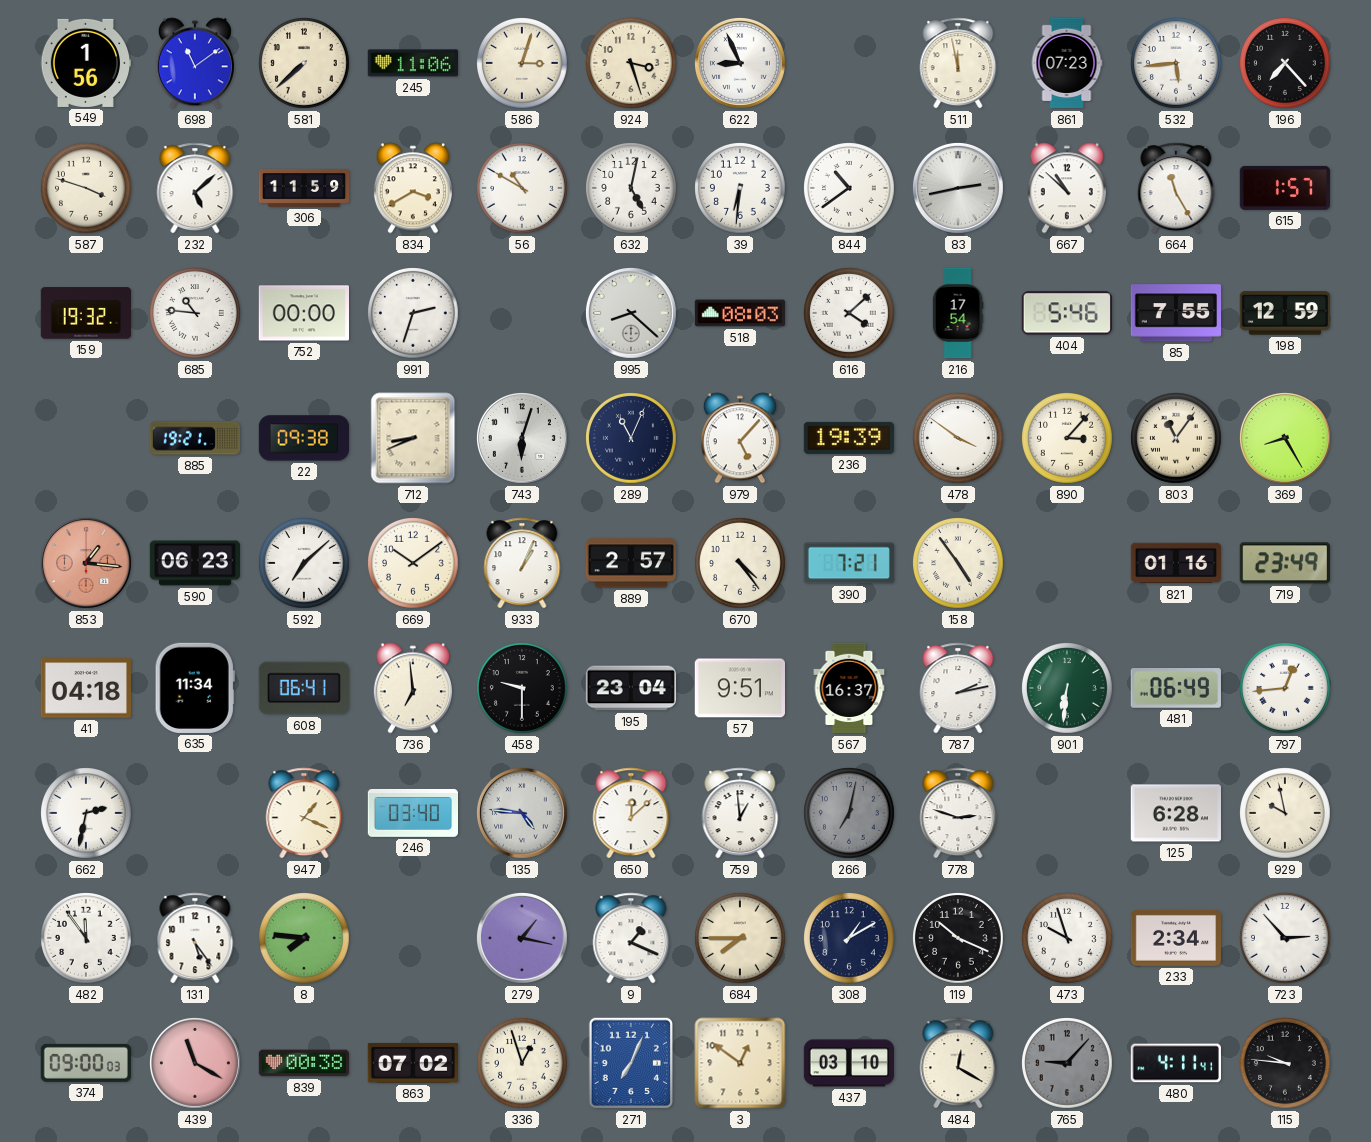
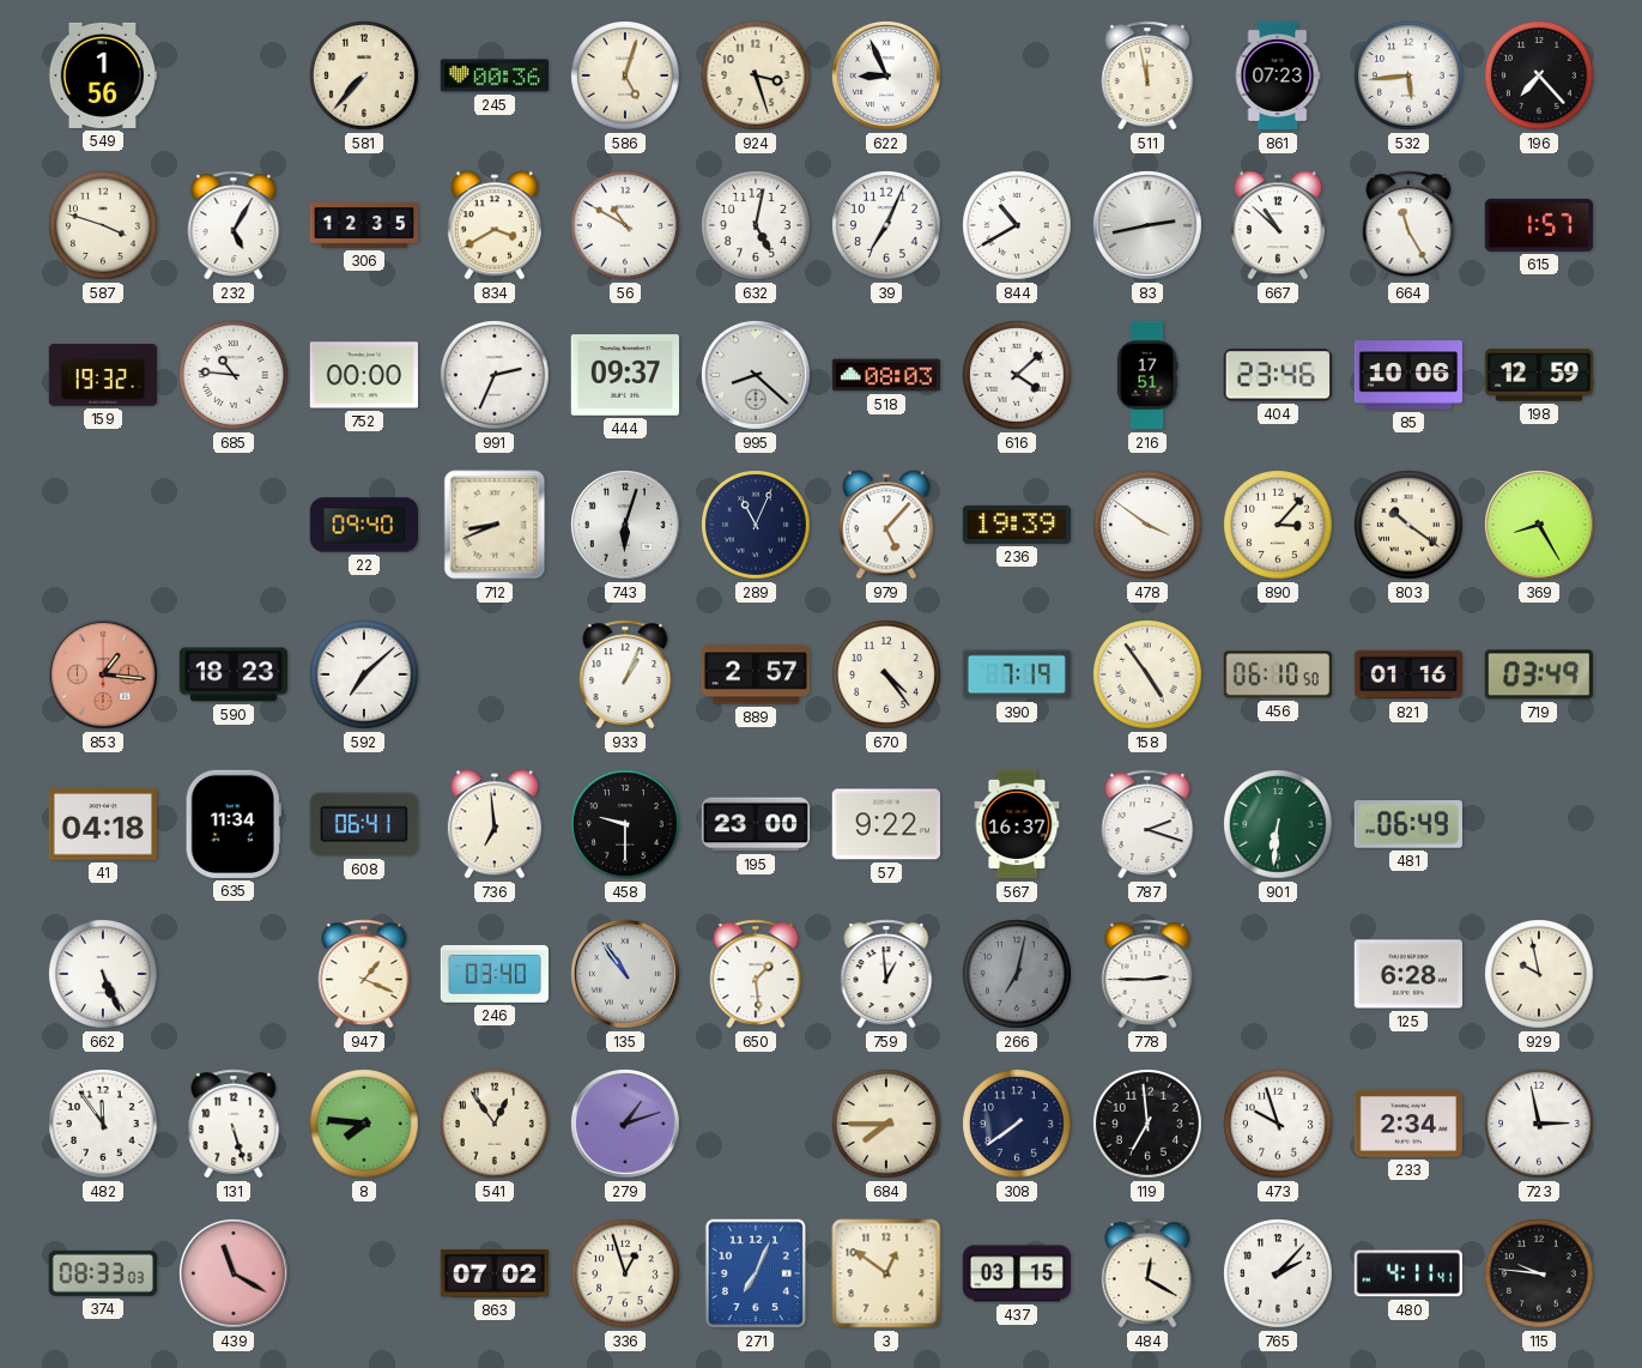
698: 11:09 -> none (195, 63)
581: 7:38 -> 7:37 (365, 77)
245: 11:06 -> 00:36 (493, 75)
586: 3:03 -> 5:03 (626, 77)
232: 5:08 -> 5:05 (234, 225)
306: 11:59 -> 12:35 (364, 225)
39: 6:31 -> 7:04 (887, 226)
844: 10:39 -> 10:40 (1018, 226)
991: 2:33 -> 2:34 (496, 376)
444: none -> 09:37 (624, 375)
216: 17:54 -> 17:51 (1147, 375)
404: 5:46 -> 23:46 (1278, 375)
85: 7:55 -> 10:06 (1408, 375)
885: 19:21 -> none (195, 438)
22: 09:38 -> 09:40 (364, 525)
803: 11:06 -> 10:21 (1410, 526)
590: 06:23 -> 18:23 (232, 674)
669: 10:09 -> none (414, 564)
390: 7:21 -> 7:19 (1016, 674)
456: none -> 06:10 (1278, 674)
719: 23:49 -> 03:49 (1539, 674)
195: 23:04 -> 23:00 (756, 824)
57: 9:51 -> 9:22 (885, 824)
787: 2:13 -> 2:18 (1147, 824)
797: 12:44 -> none (1286, 689)
662: 2:32 -> 5:26 (104, 975)
135: 4:46 -> 10:54 (625, 974)
650: 12:08 -> 1:29 (756, 974)
778: 2:48 -> 2:45 (1147, 974)
131: 5:24 -> 5:27 (234, 1124)
541: none -> 12:54 (496, 1125)
279: 1:17 -> 1:12 (625, 1124)
9: 1:19 -> none (631, 938)
308: 1:10 -> 7:39 (1018, 1125)
119: 10:19 -> 6:59 (1149, 1125)
723: 2:53 -> 2:58 (1540, 1125)
374: 09:00 -> 08:33 (103, 1273)
839: 00:38 -> none (303, 1063)
437: 03:10 -> 03:15 (1017, 1273)
765: 9:07 -> 2:07 (1279, 1275)
765 dial: grey -> white (1279, 1275)
